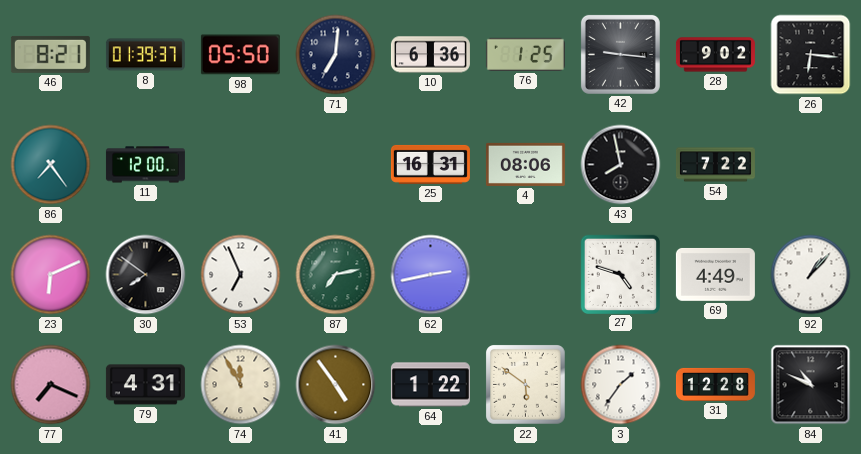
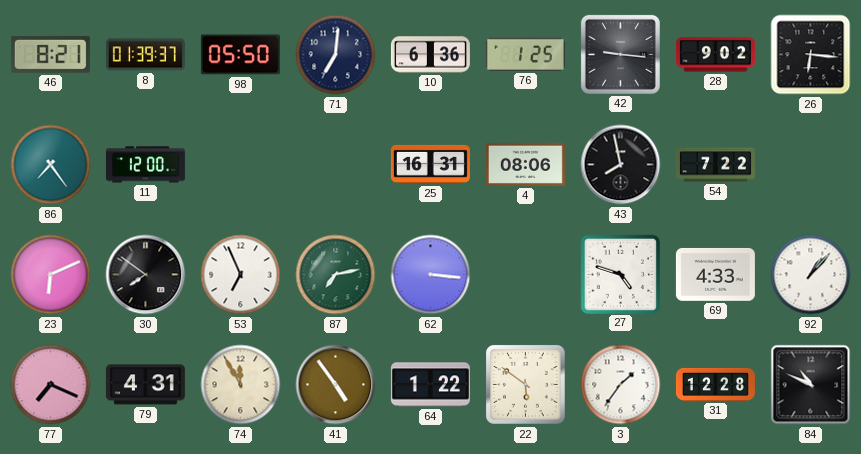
62: 2:43 -> 3:16 (431, 275)
69: 4:49 -> 4:33 (715, 275)
